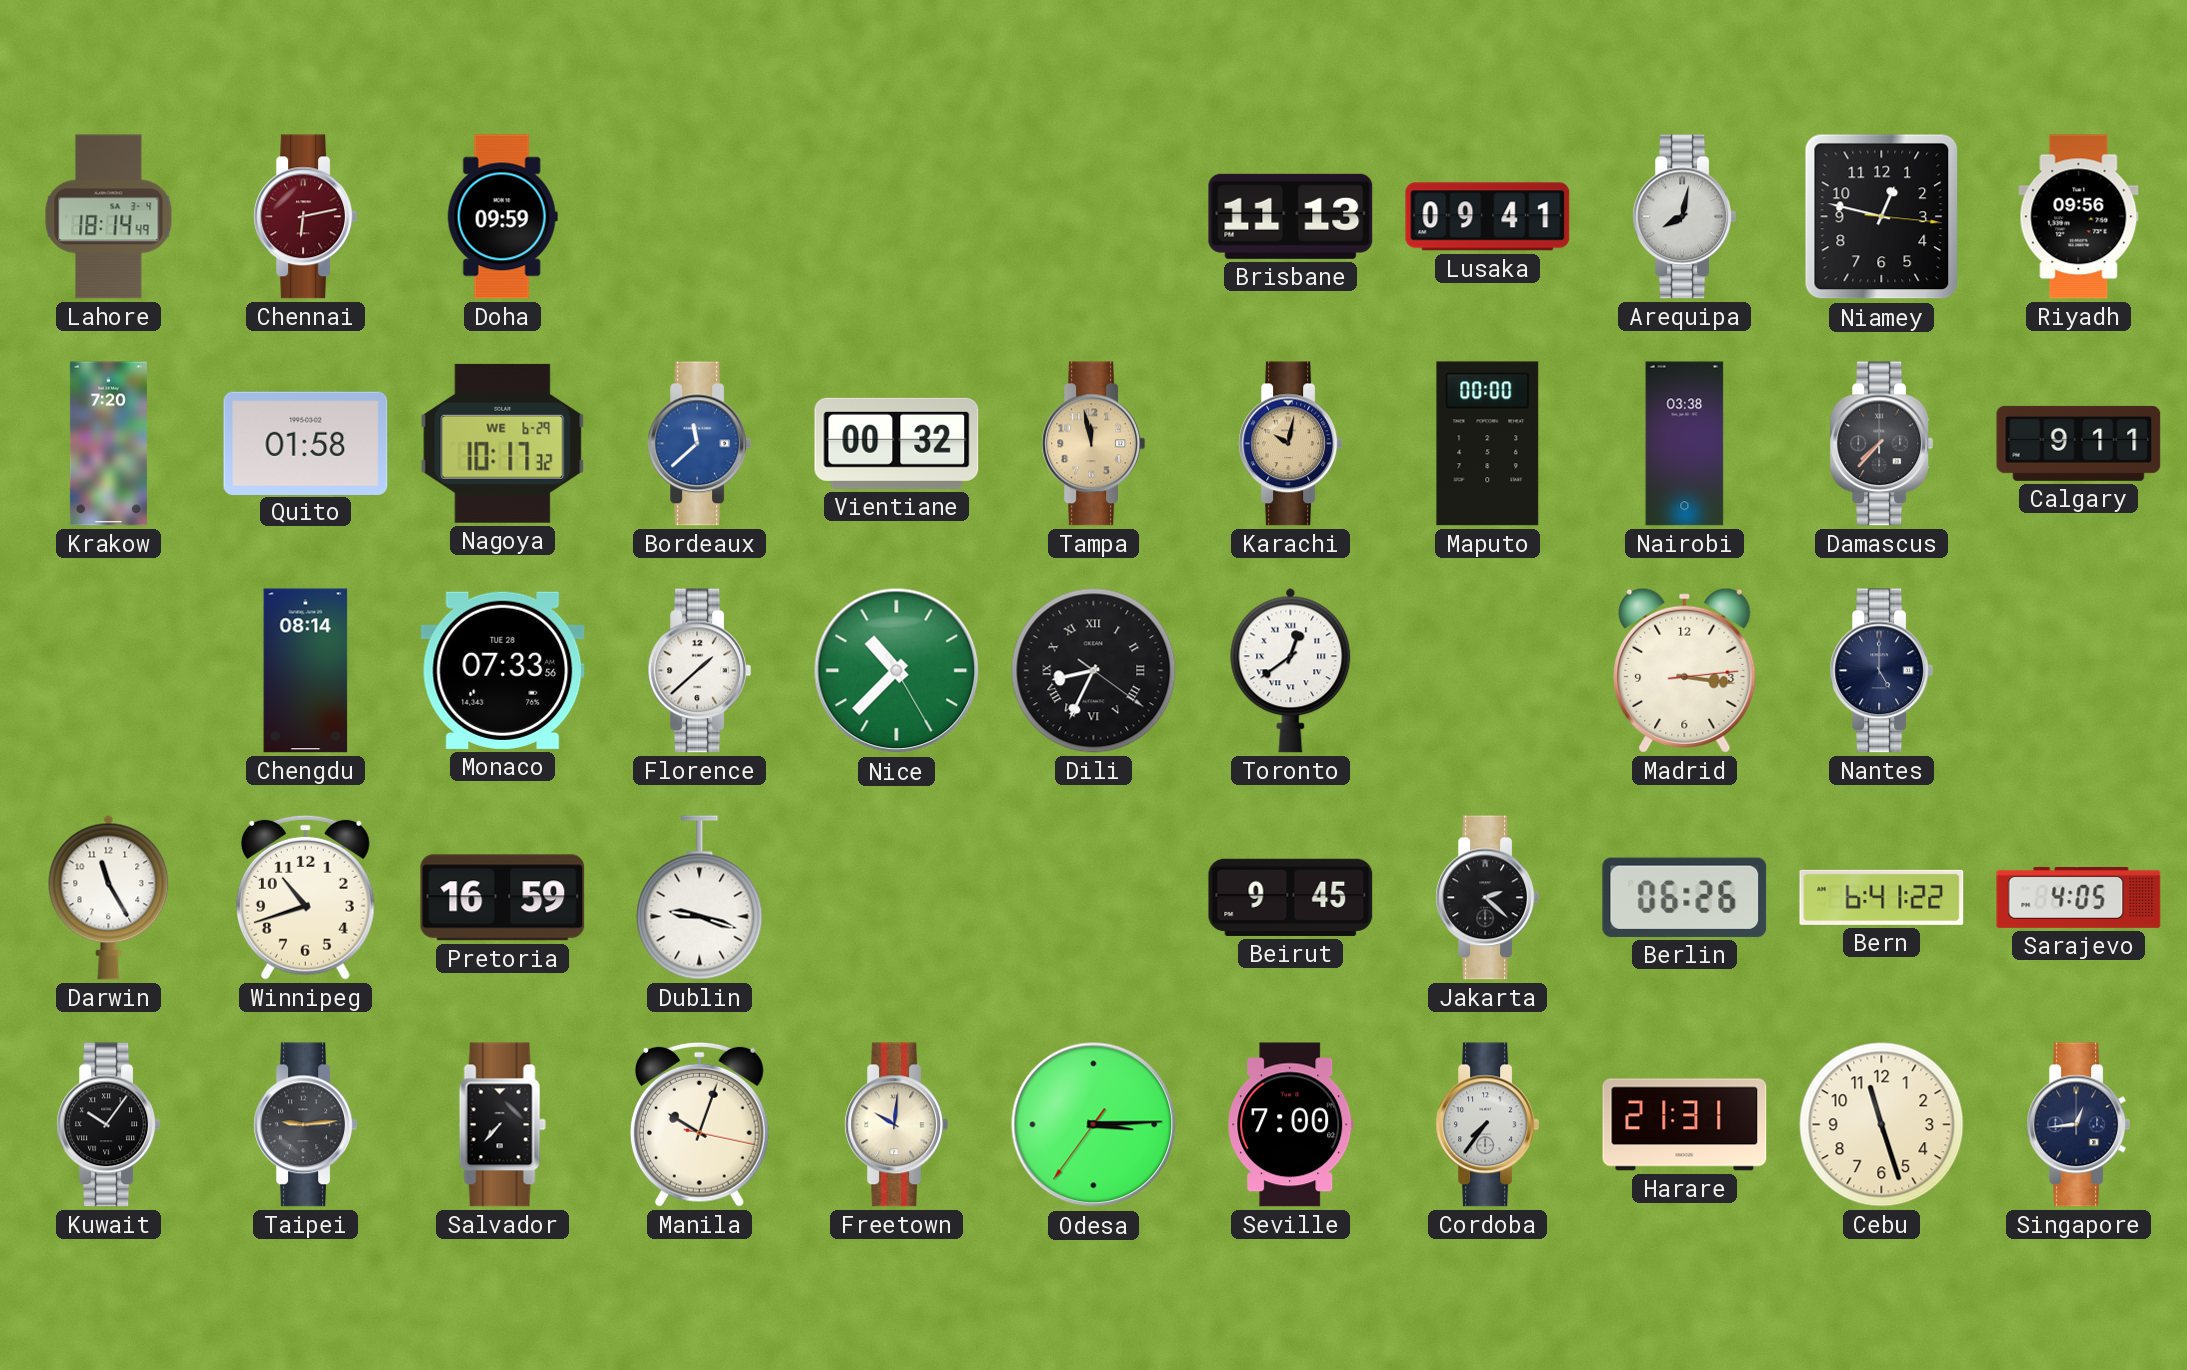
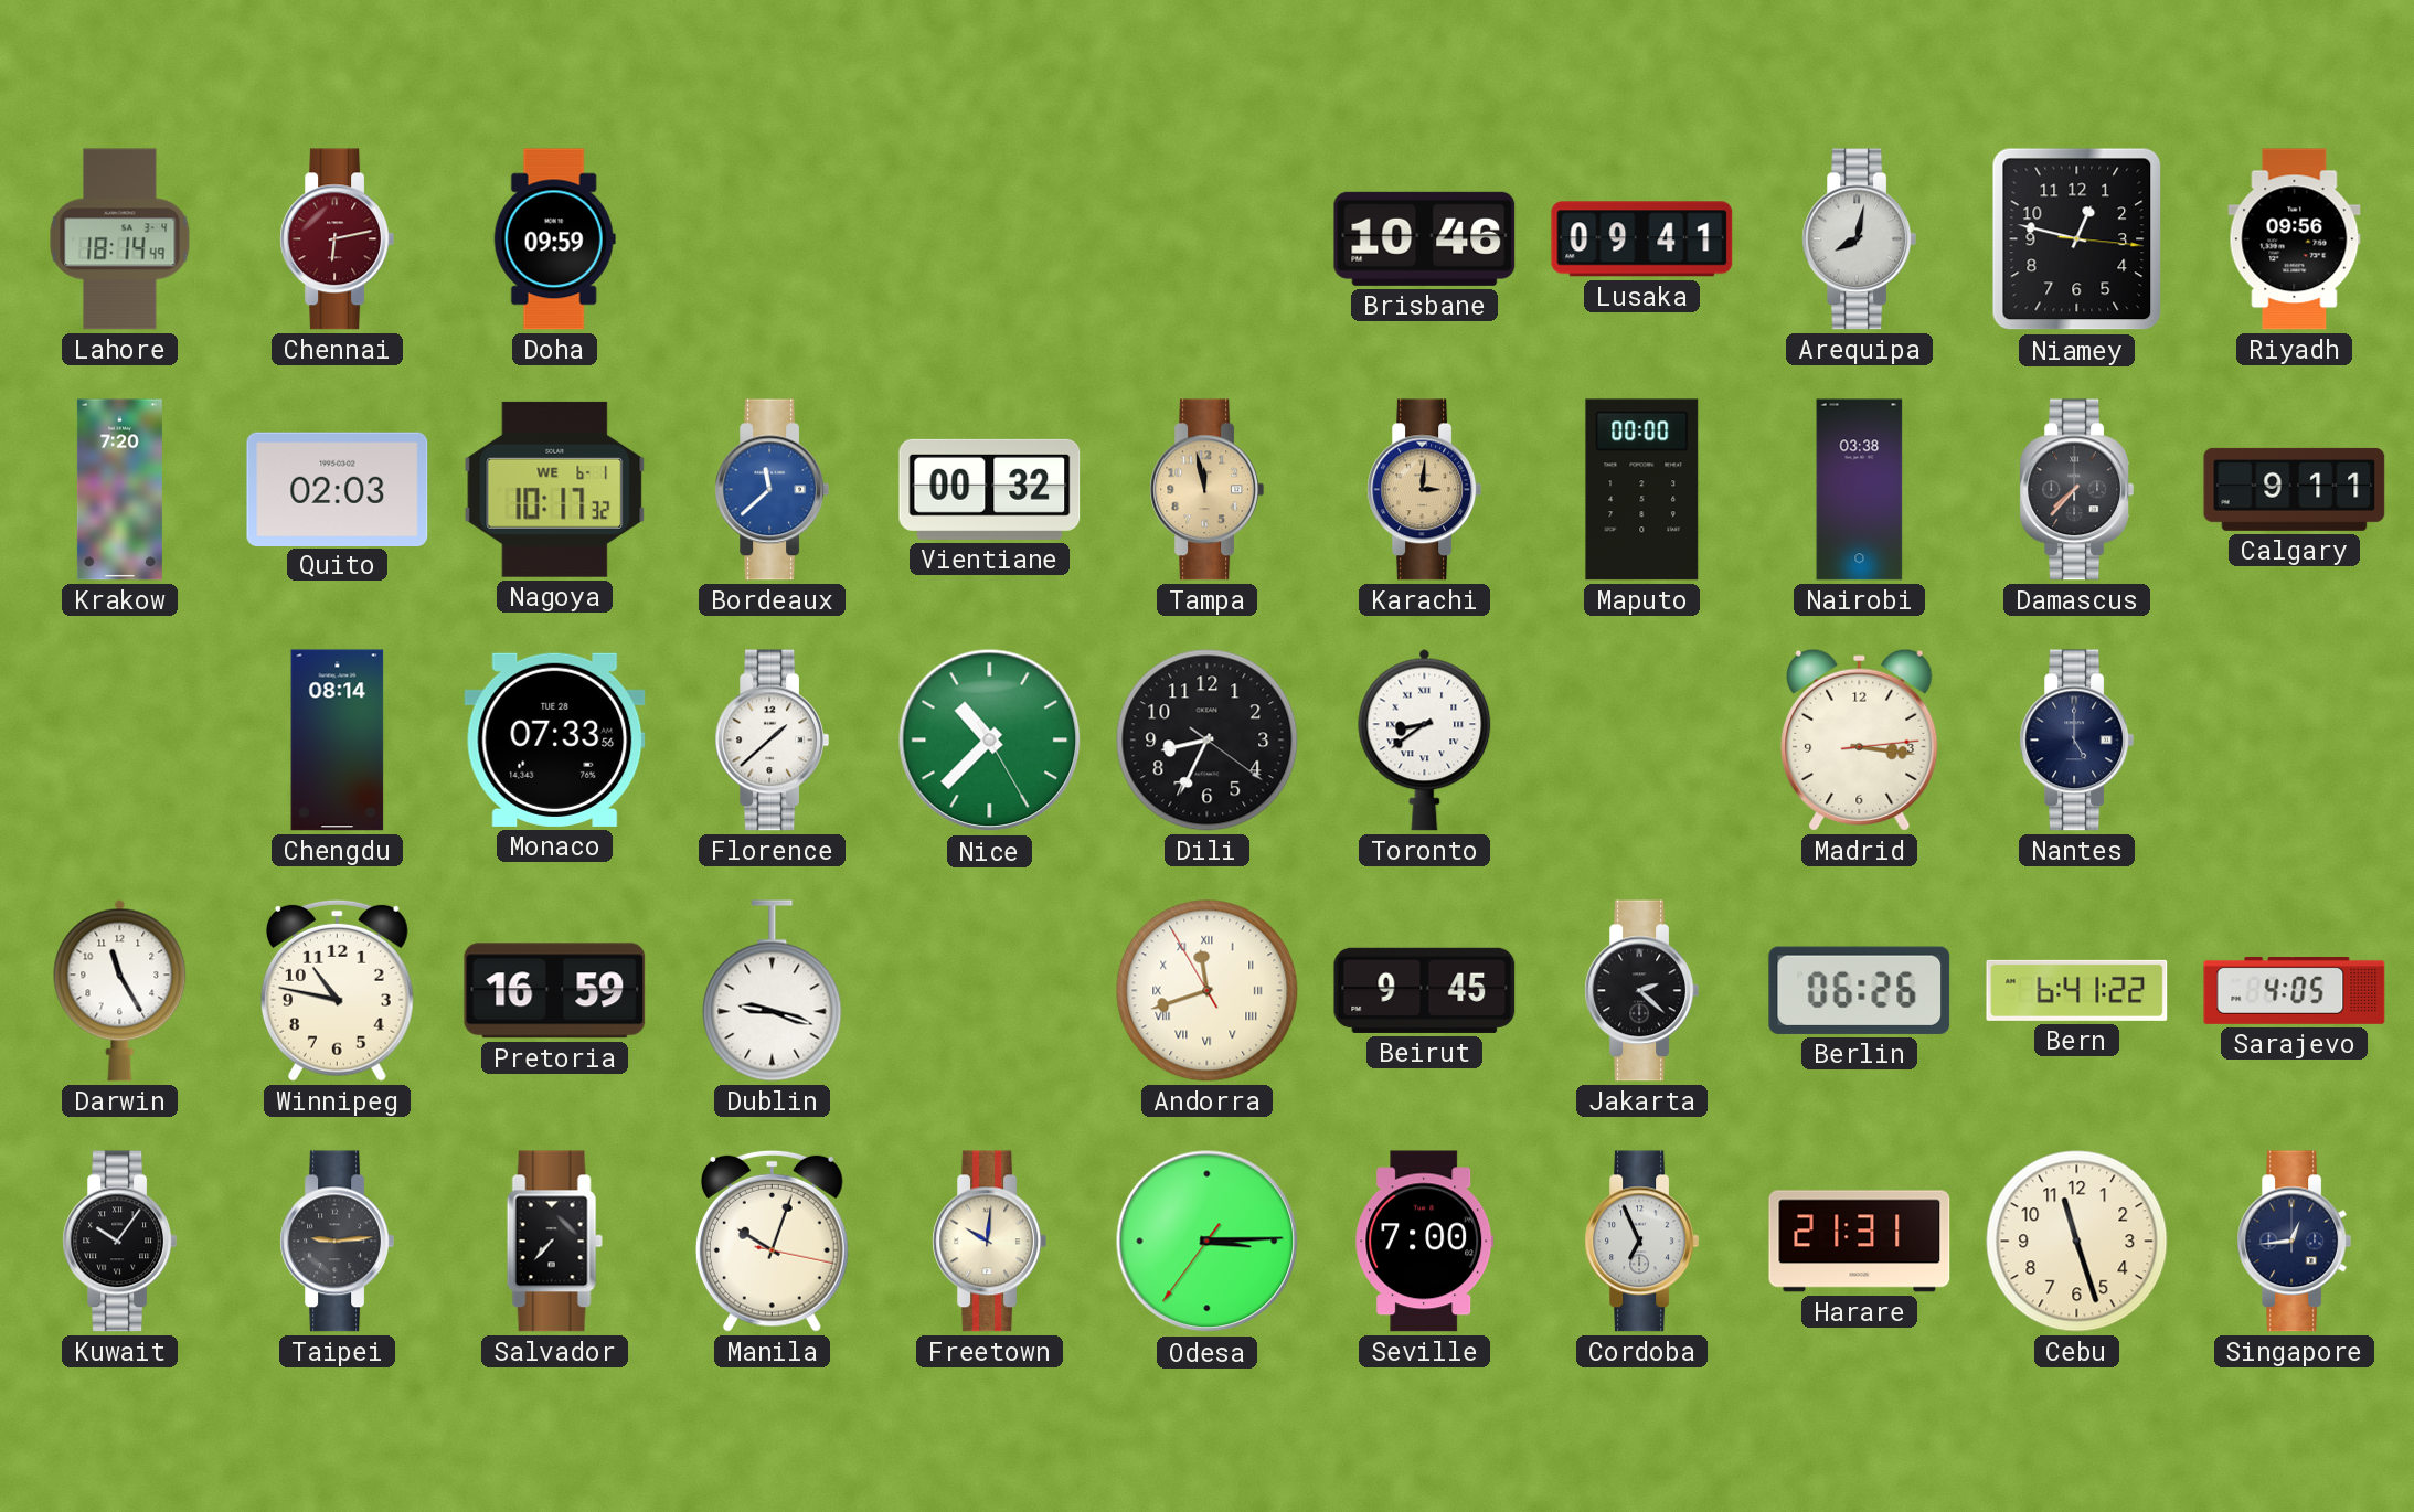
Brisbane: 11:13 -> 10:46 (1425, 238)
Quito: 01:58 -> 02:03 (338, 489)
Nagoya date: WE 6-29 -> WE 6-1 (555, 489)
Karachi: 10:02 -> 3:01 (1424, 490)
Dili numerals: Roman -> Arabic (1208, 741)
Toronto: 12:39 -> 8:39 (1425, 739)
Winnipeg: 10:42 -> 10:47 (337, 990)
Andorra: none -> 11:41 (1208, 991)
Cordoba: 7:36 -> 6:56 (1641, 1242)
